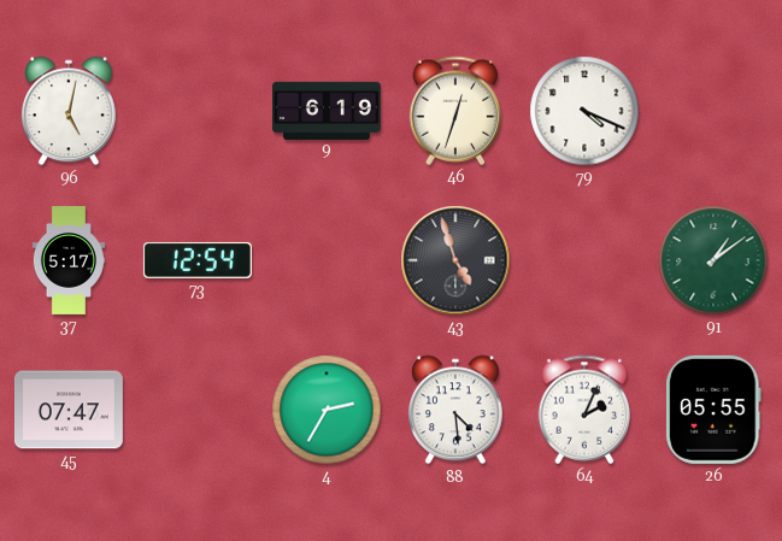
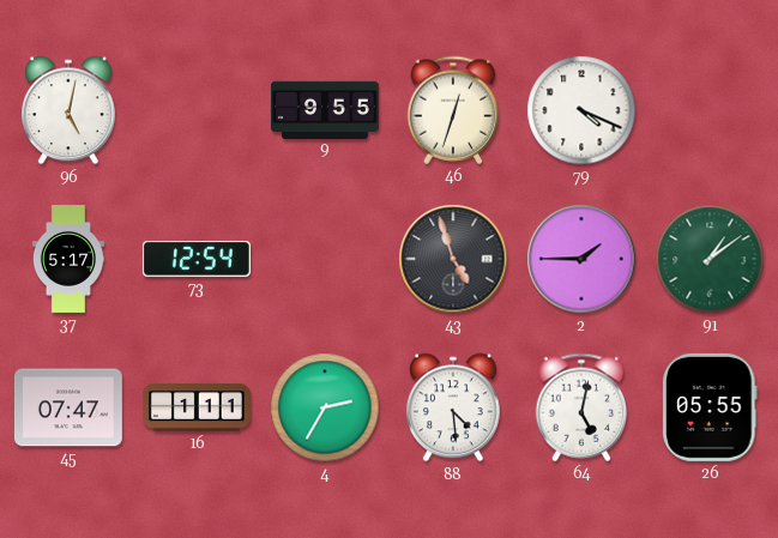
9: 6:19 -> 9:55 (326, 109)
2: none -> 1:45 (581, 259)
16: none -> 1:11 (197, 407)
64: 2:04 -> 5:02 (581, 407)
